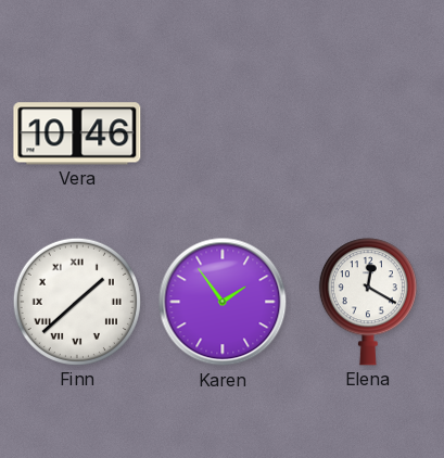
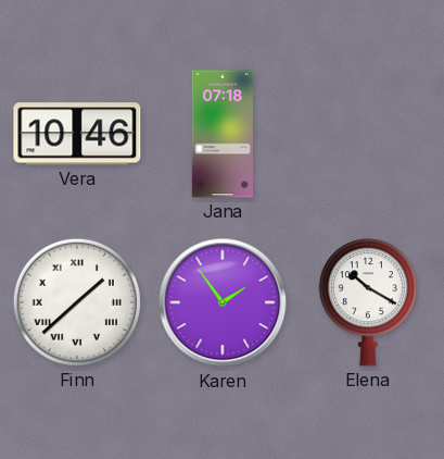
Jana: none -> 07:18 (221, 134)
Elena: 12:20 -> 10:20 (368, 302)
